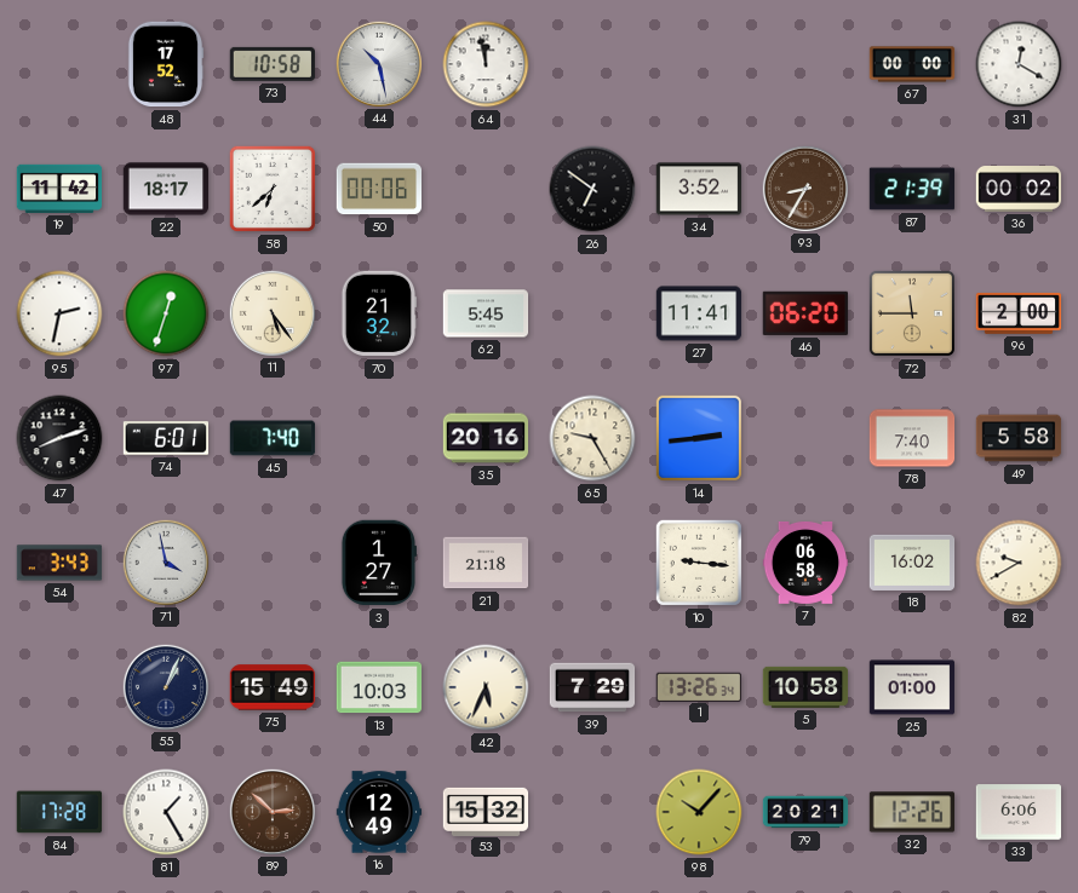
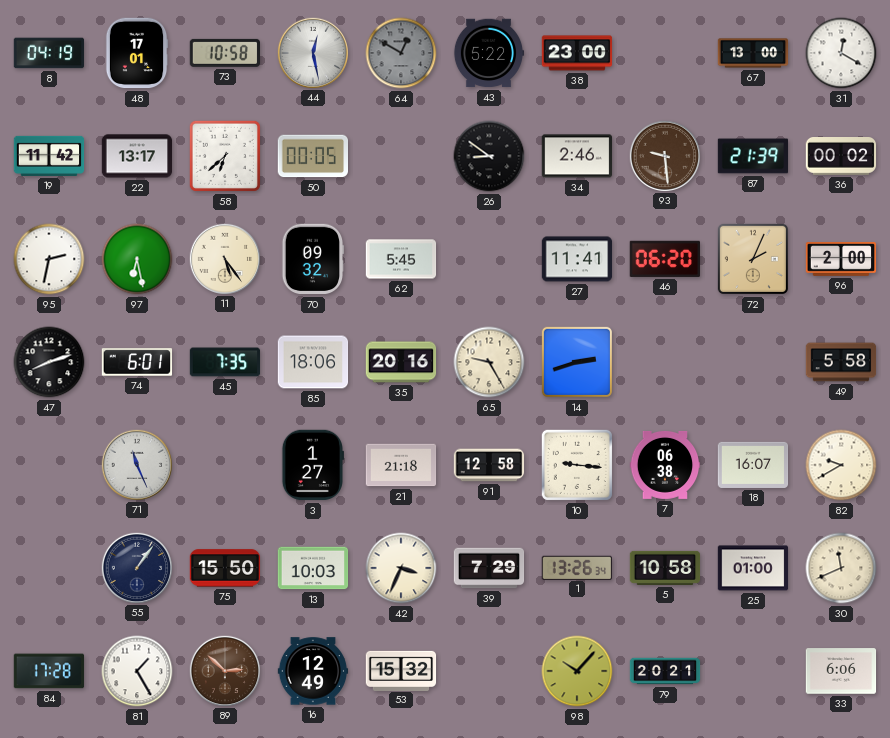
8: none -> 04:19 (49, 53)
48: 17:52 -> 17:01 (137, 53)
44: 10:28 -> 12:28 (312, 52)
64: 11:58 -> 12:50 (401, 53)
64 dial: white -> grey (401, 53)
43: none -> 5:22 (489, 53)
38: none -> 23:00 (577, 53)
67: 00:00 -> 13:00 (753, 53)
22: 18:17 -> 13:17 (137, 156)
50: 00:06 -> 00:05 (312, 156)
26: 6:51 -> 8:51 (489, 156)
34: 3:52 -> 2:46 (577, 156)
93: 8:35 -> 9:29 (664, 155)
97: 12:33 -> 6:28 (137, 259)
70: 21:32 -> 09:32 (313, 259)
72: 11:45 -> 2:04 (753, 259)
45: 7:40 -> 7:35 (225, 362)
85: none -> 18:06 (313, 362)
14: 2:44 -> 2:42 (577, 362)
78: 7:40 -> none (912, 438)
54: 3:43 -> none (59, 563)
71: 3:58 -> 11:26 (136, 464)
91: none -> 12:58 (489, 465)
7: 06:58 -> 06:38 (665, 465)
18: 16:02 -> 16:07 (753, 465)
55: 1:04 -> 1:06 (136, 567)
75: 15:49 -> 15:50 (225, 568)
42: 5:34 -> 3:34 (401, 568)
30: none -> 11:41 (841, 568)
32: 12:26 -> none (912, 812)
